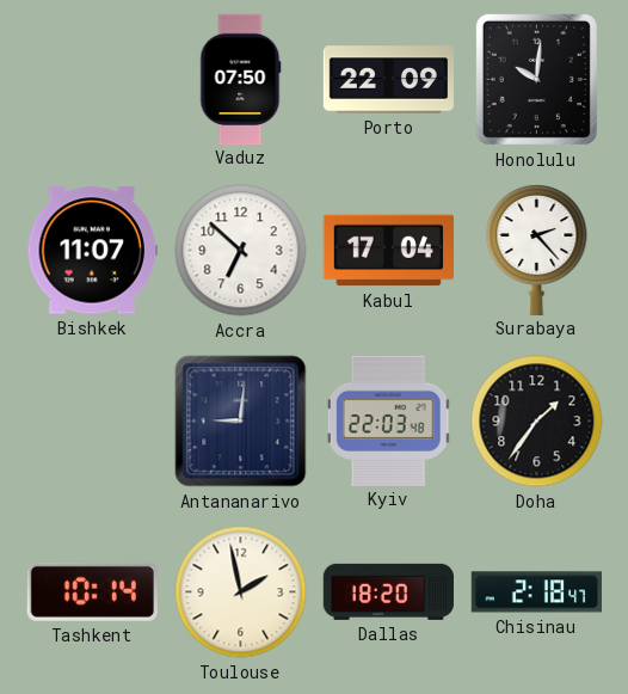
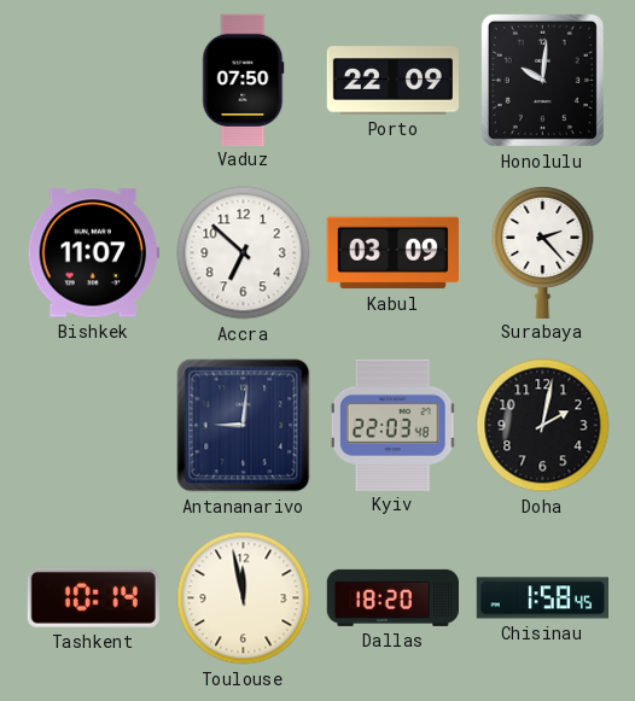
Kabul: 17:04 -> 03:09 (392, 253)
Doha: 1:36 -> 2:02 (543, 426)
Toulouse: 1:58 -> 11:58 (244, 598)
Chisinau: 2:18 -> 1:58 (542, 598)
